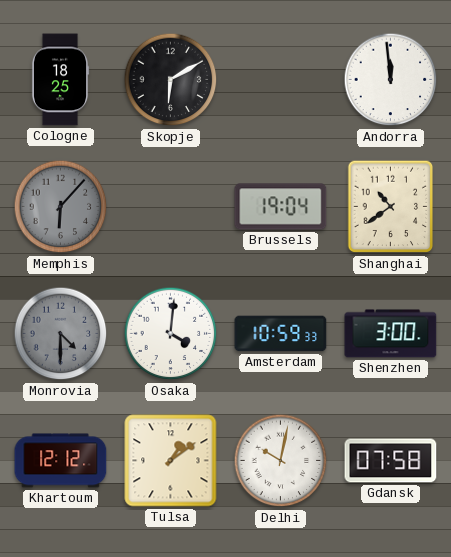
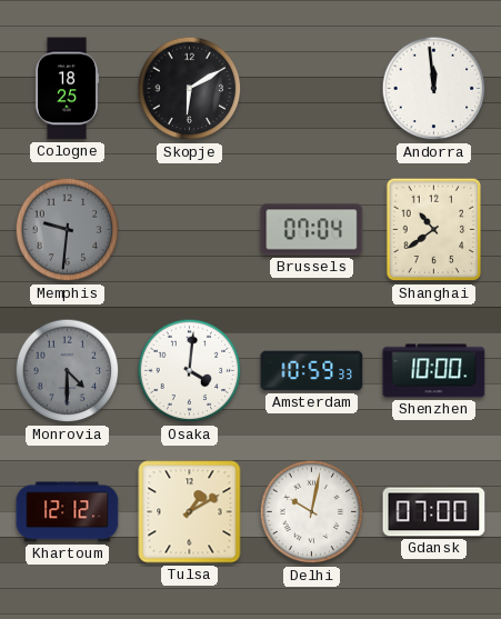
Memphis: 6:07 -> 9:31 (68, 230)
Brussels: 19:04 -> 07:04 (312, 230)
Shenzhen: 3:00 -> 10:00 (434, 371)
Tulsa: 1:09 -> 1:10 (190, 512)
Gdansk: 07:58 -> 07:00 (434, 512)
